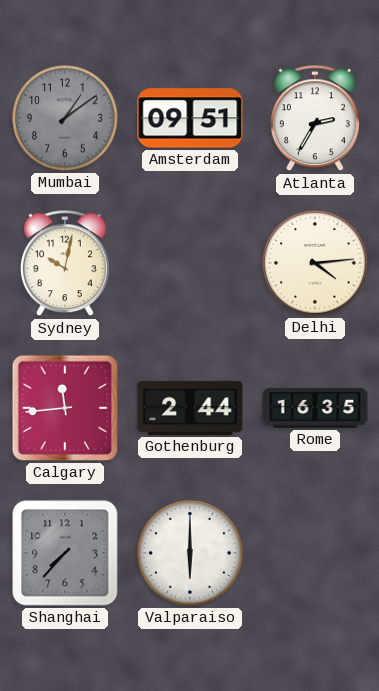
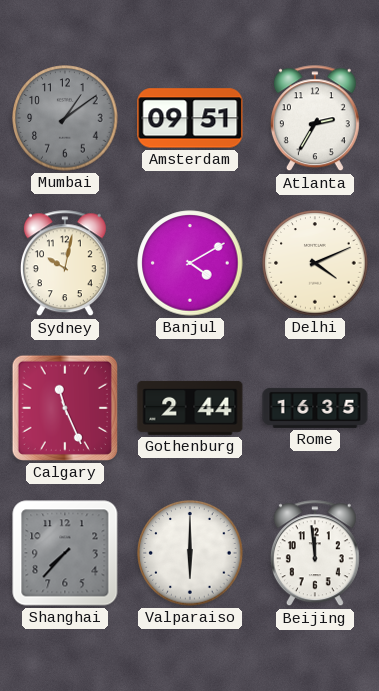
Banjul: none -> 4:10 (190, 263)
Delhi: 4:14 -> 4:11 (315, 263)
Calgary: 11:44 -> 11:26 (65, 408)
Beijing: none -> 11:59 (315, 554)
